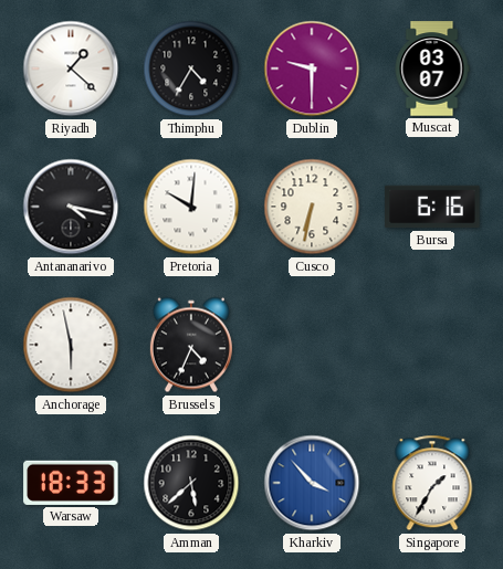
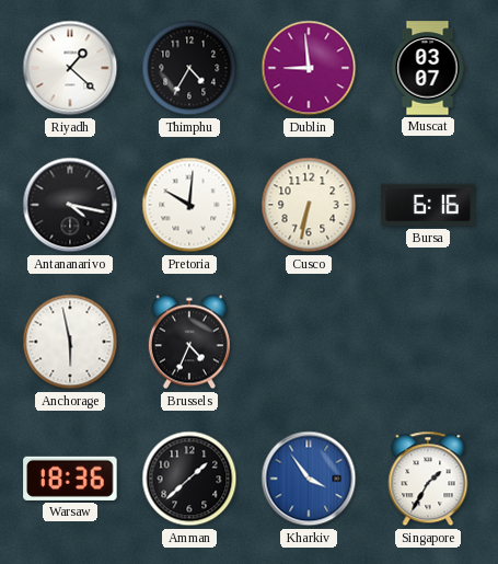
Dublin: 9:30 -> 8:59 (309, 68)
Warsaw: 18:33 -> 18:36 (70, 479)
Amman: 5:38 -> 1:38 (189, 479)
Kharkiv: 3:53 -> 3:54 (309, 479)
